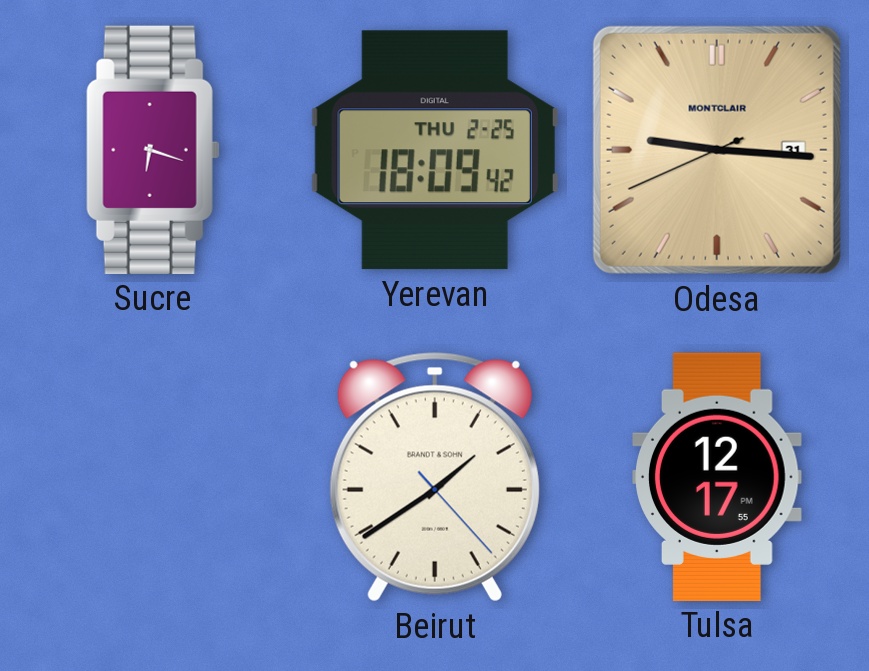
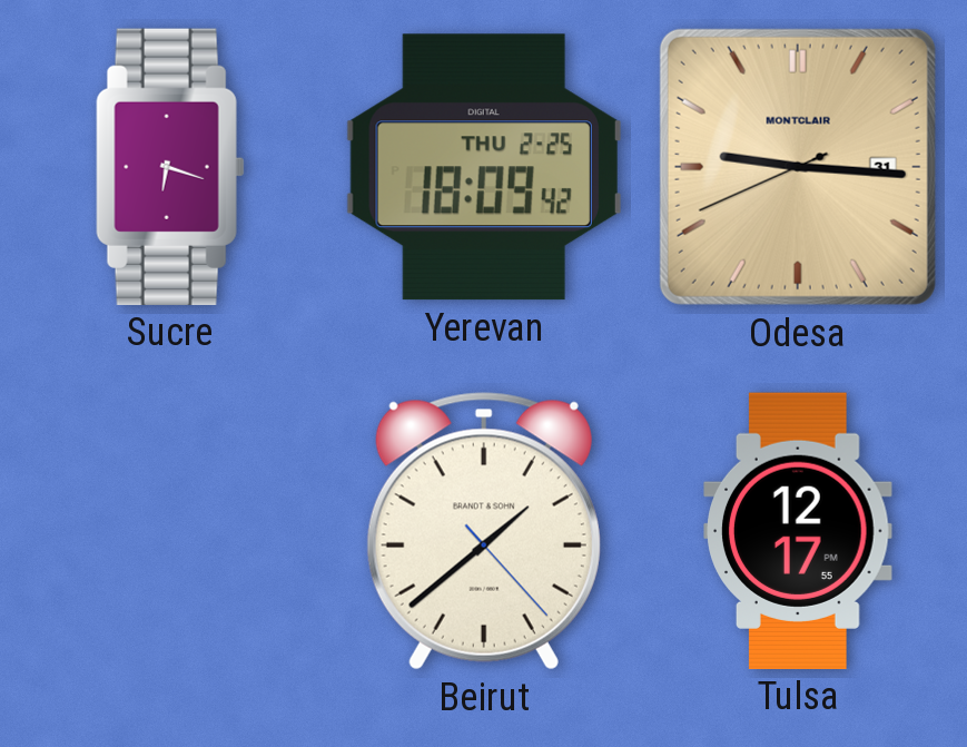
Beirut: 1:39 -> 1:38 (484, 531)
